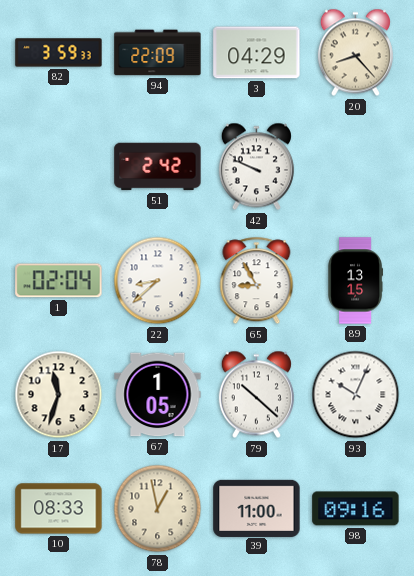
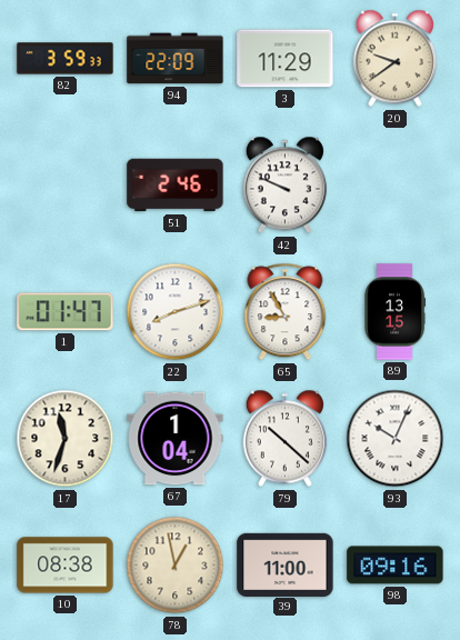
3: 04:29 -> 11:29 (286, 59)
20: 8:23 -> 9:39 (394, 59)
51: 2:42 -> 2:46 (176, 186)
1: 02:04 -> 01:47 (66, 312)
22: 8:38 -> 8:12 (176, 312)
67: 1:05 -> 1:04 (176, 439)
10: 08:33 -> 08:38 (66, 566)
